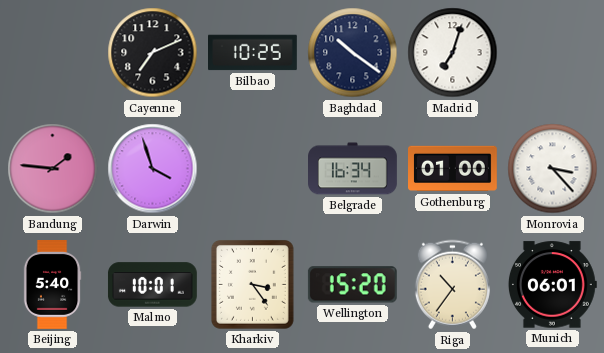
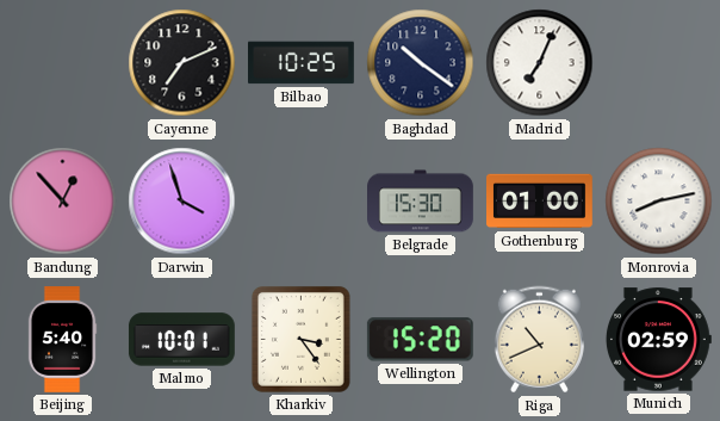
Madrid: 7:03 -> 7:04 (540, 63)
Bandung: 1:46 -> 12:53 (63, 202)
Belgrade: 16:34 -> 15:30 (421, 202)
Monrovia: 3:23 -> 8:13 (659, 202)
Riga: 10:36 -> 10:41 (539, 340)
Munich: 06:01 -> 02:59 (658, 340)
